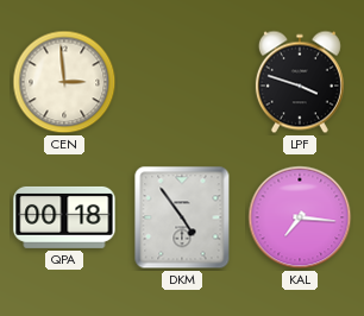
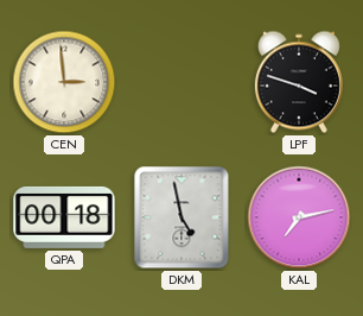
DKM: 4:54 -> 4:58 (181, 217)
KAL: 7:16 -> 7:13 (299, 217)
